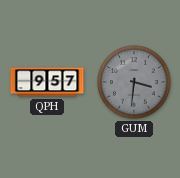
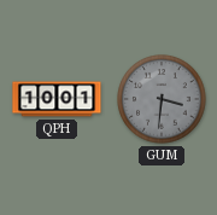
QPH: 9:57 -> 10:01 (57, 99)
